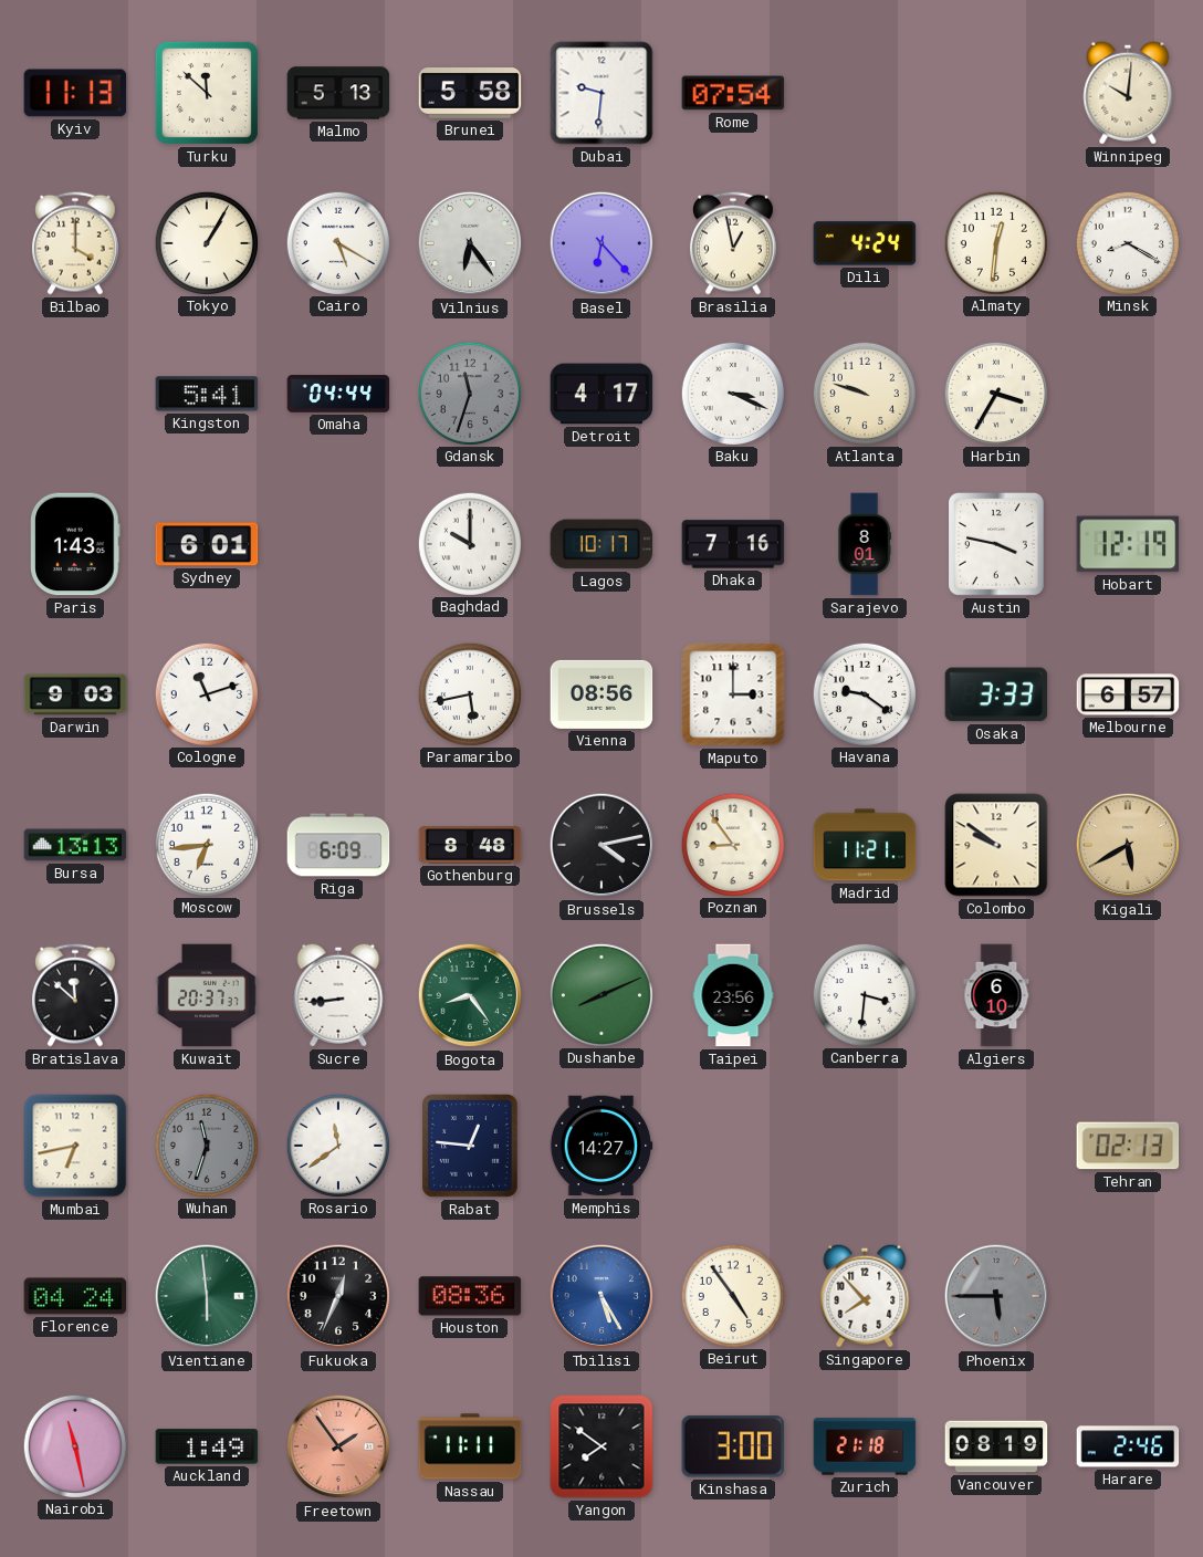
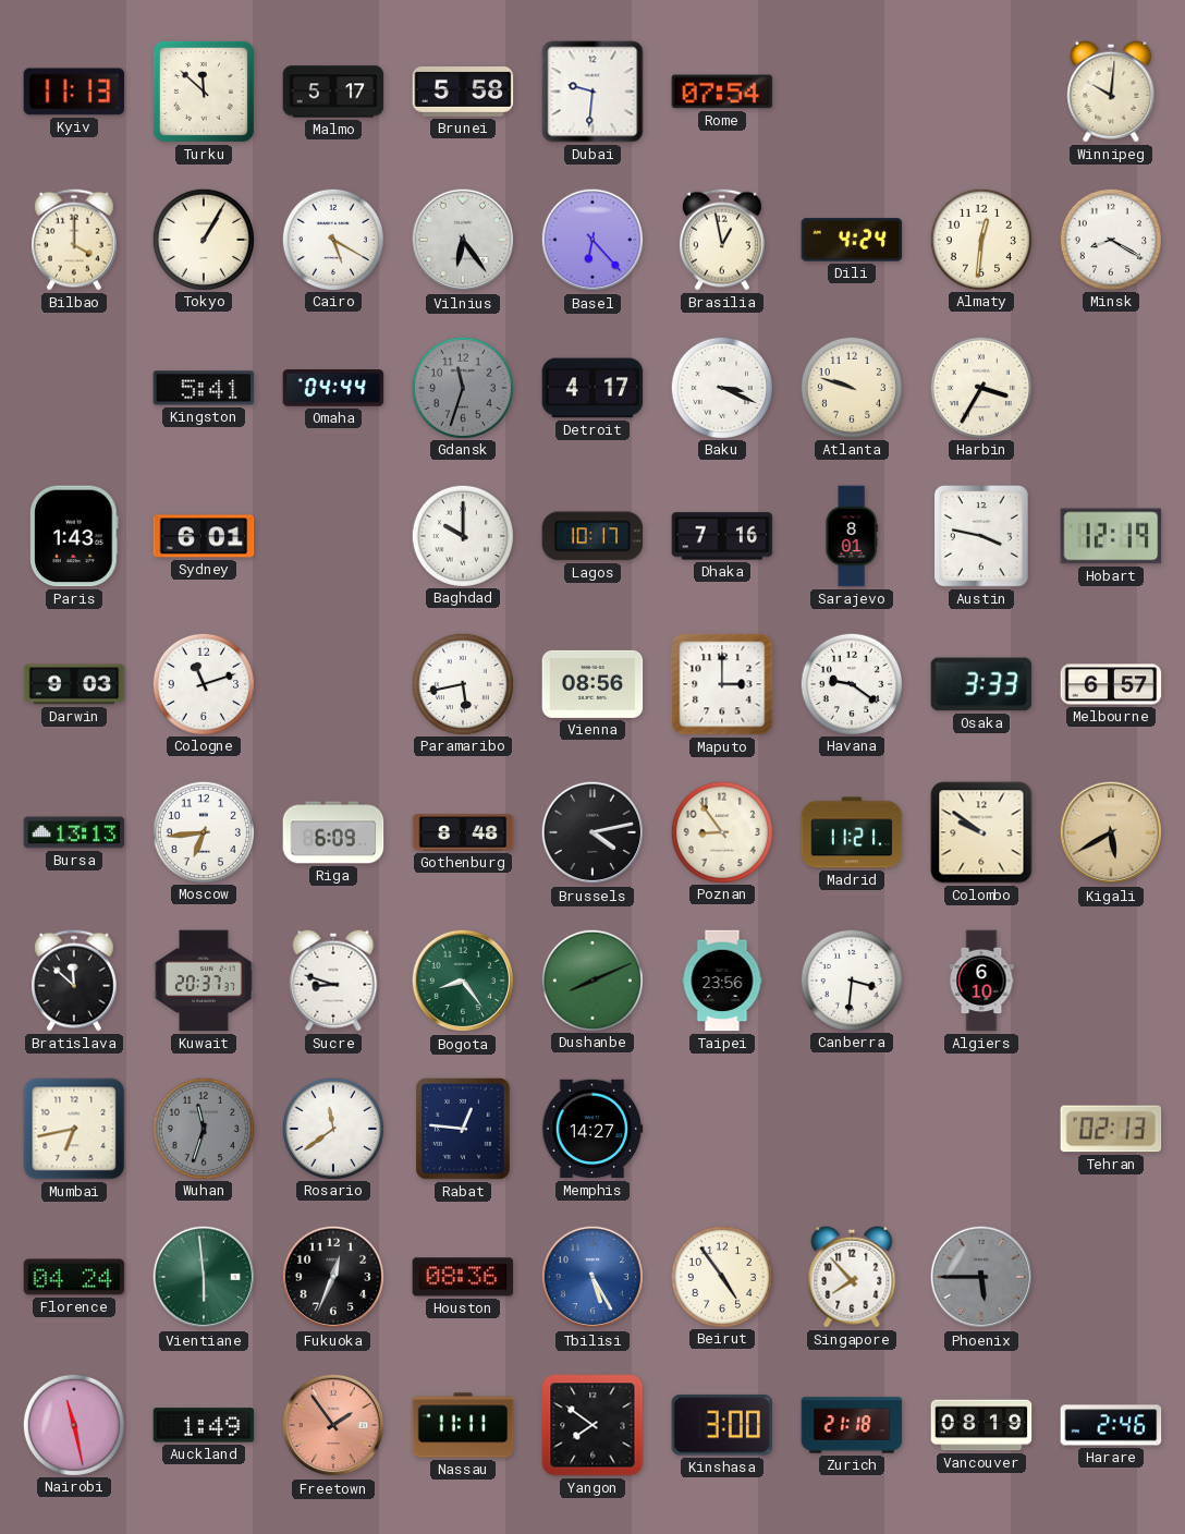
Malmo: 5:13 -> 5:17 (333, 92)
Sucre: 8:44 -> 8:48 (333, 981)
